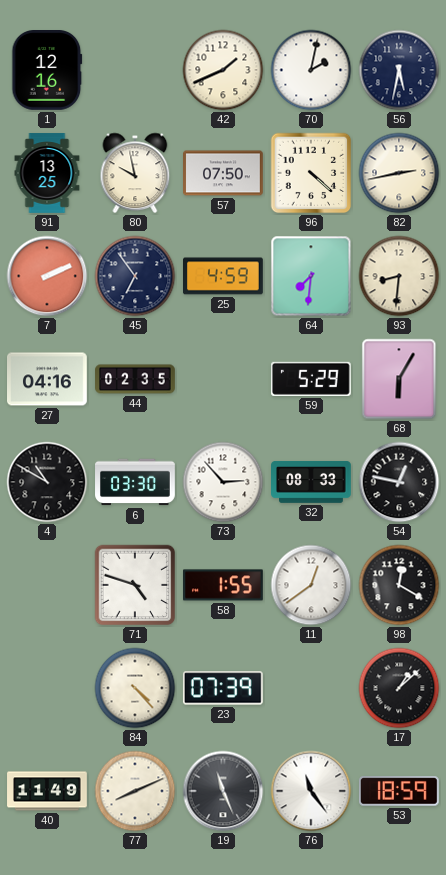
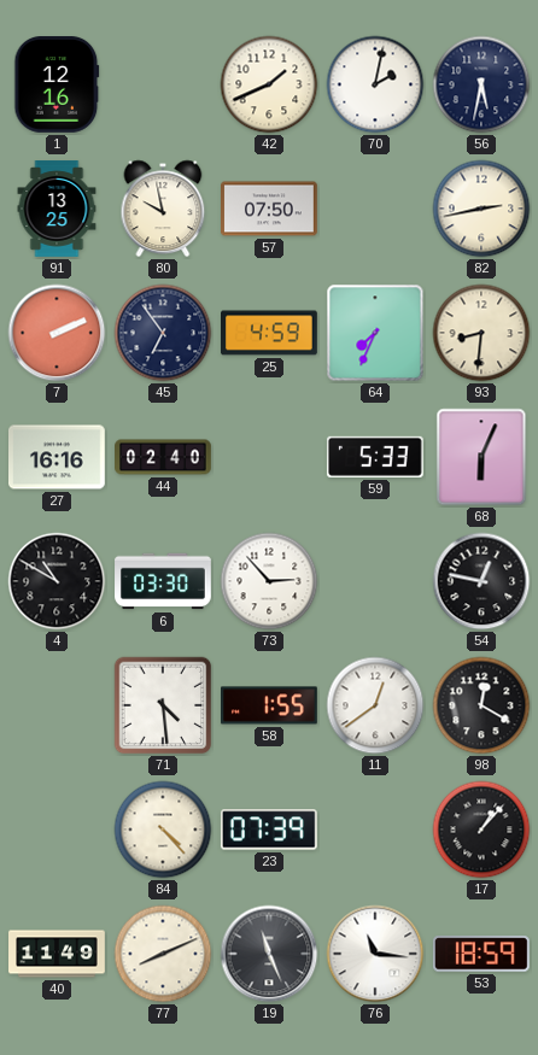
96: 4:22 -> none (311, 173)
64: 7:31 -> 7:34 (375, 333)
27: 04:16 -> 16:16 (58, 457)
44: 02:35 -> 02:40 (163, 457)
59: 5:29 -> 5:33 (375, 457)
68: 6:05 -> 6:04 (481, 457)
32: 08:33 -> none (312, 483)
71: 4:48 -> 4:29 (163, 705)
17: 1:08 -> 1:07 (481, 830)
76: 11:24 -> 11:16 (375, 954)
